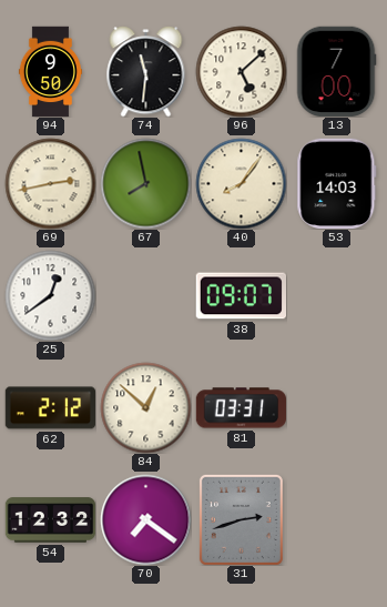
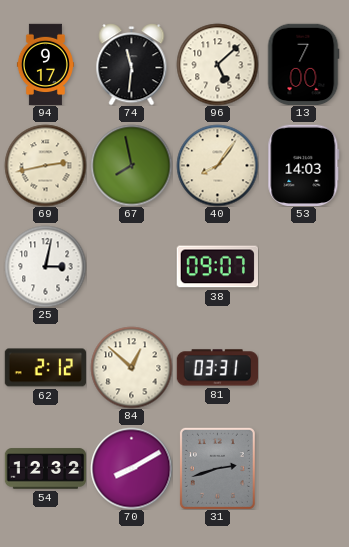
94: 9:50 -> 9:17 (45, 64)
25: 12:39 -> 3:02 (45, 266)
70: 7:21 -> 8:10 (131, 468)
